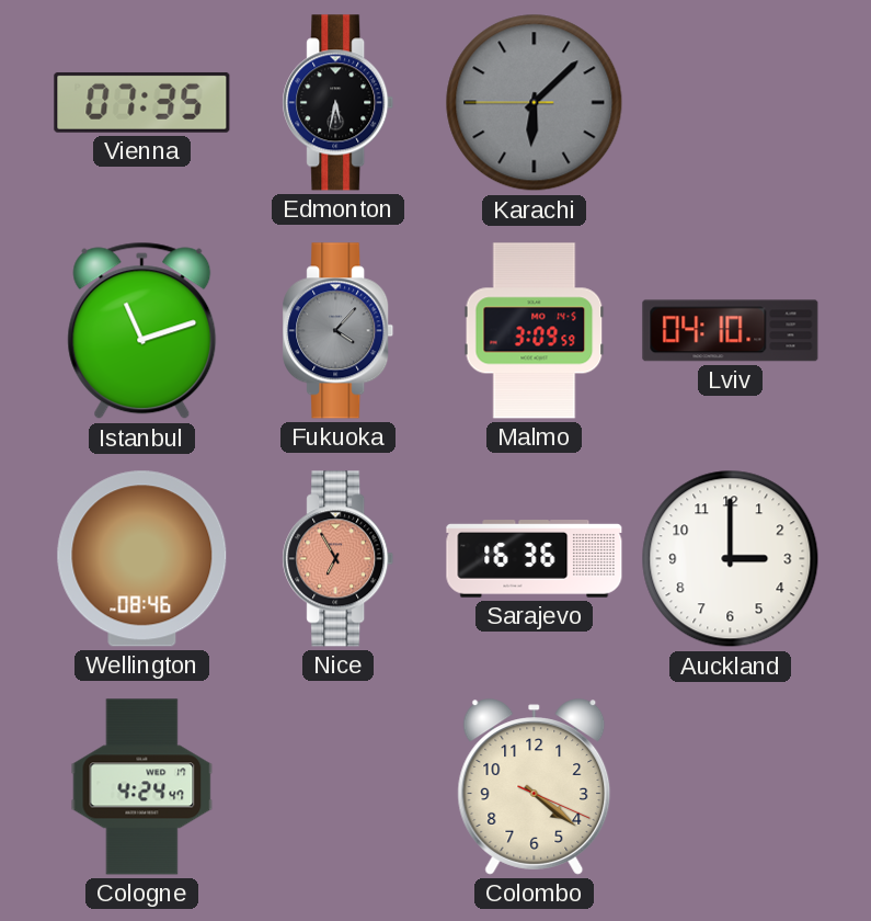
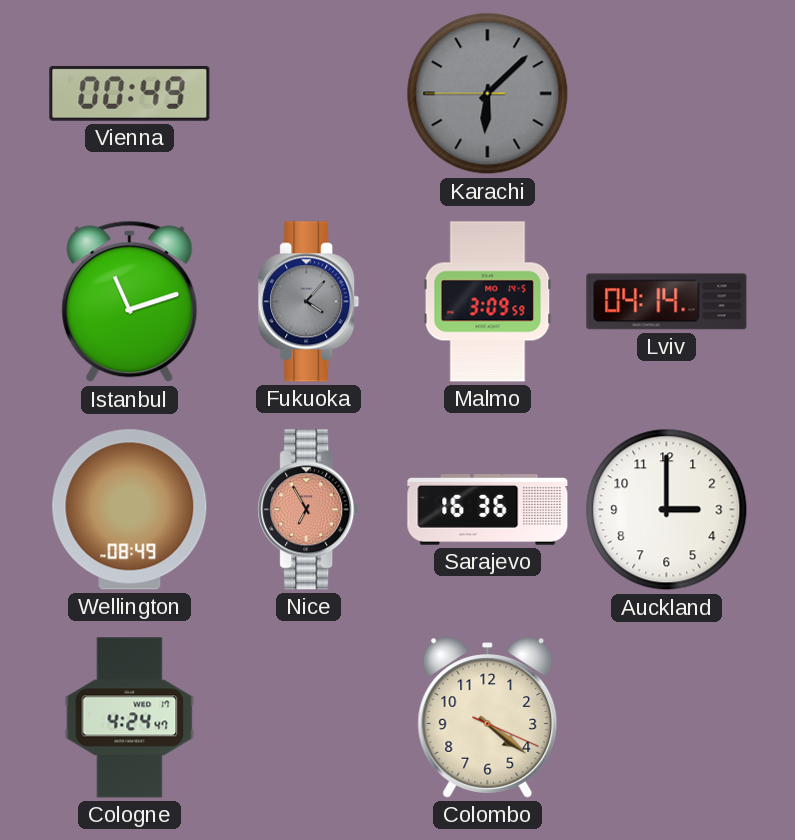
Vienna: 07:35 -> 00:49 (130, 93)
Edmonton: 5:32 -> none (339, 103)
Lviv: 04:10 -> 04:14 (667, 302)
Wellington: 08:46 -> 08:49 (130, 510)
